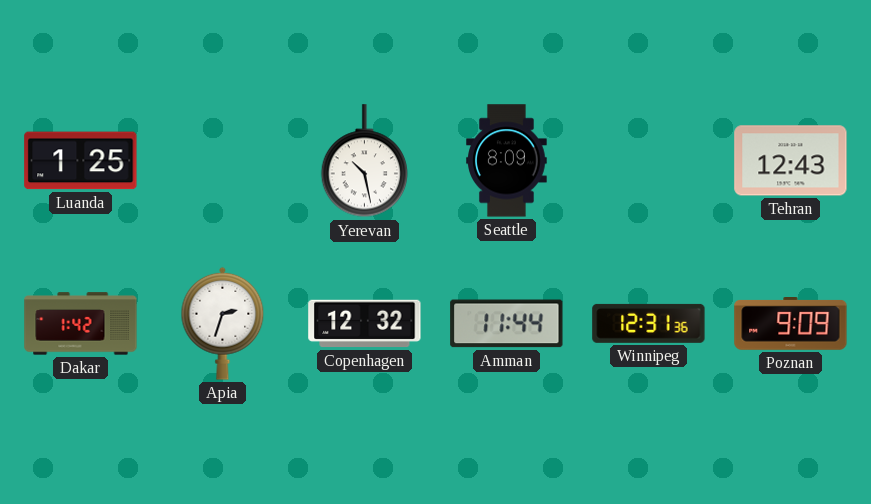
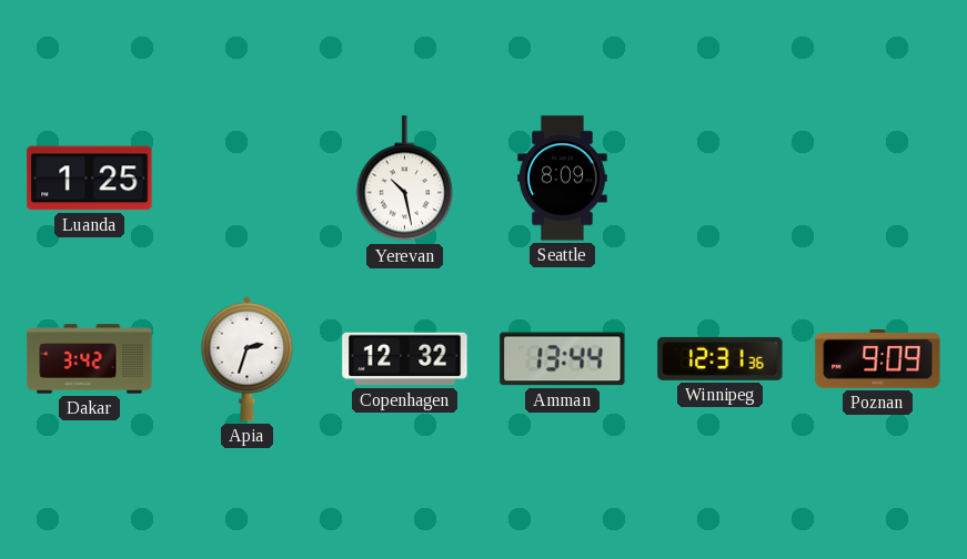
Tehran: 12:43 -> none (791, 161)
Dakar: 1:42 -> 3:42 (90, 359)
Amman: 11:44 -> 13:44 (563, 359)
